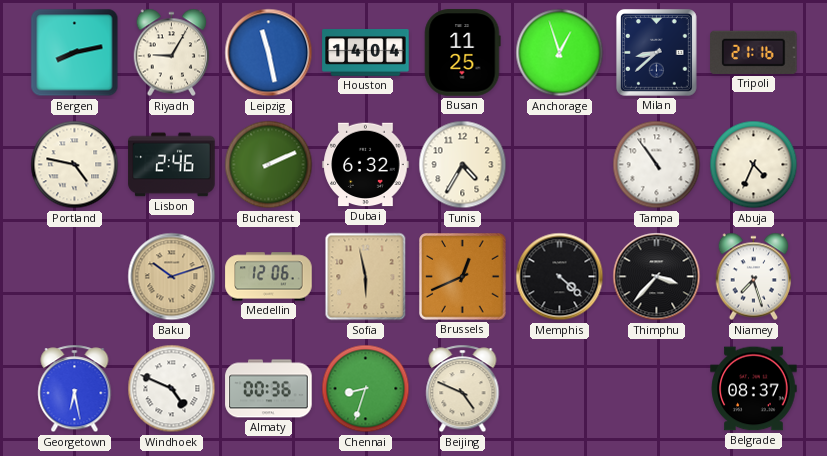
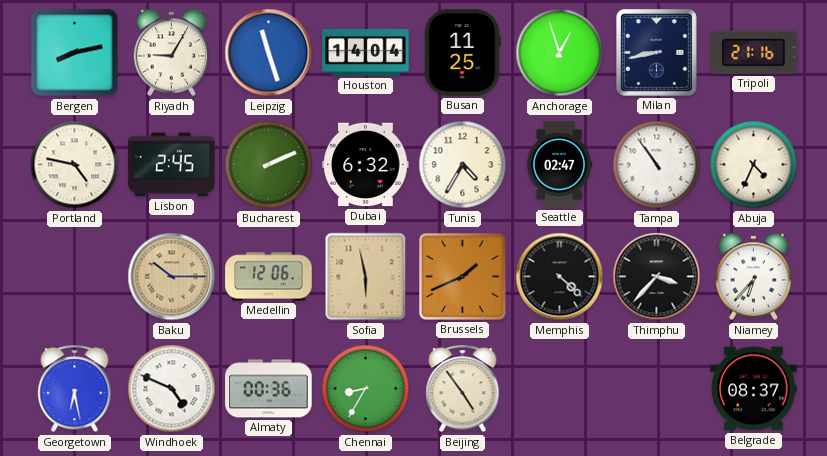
Leipzig: 11:28 -> 11:27 (269, 53)
Milan: 8:38 -> 8:43 (657, 53)
Lisbon: 2:46 -> 2:45 (172, 165)
Seattle: none -> 02:47 (559, 165)
Baku: 10:12 -> 10:15 (172, 277)
Brussels: 12:41 -> 1:41 (463, 277)
Niamey: 7:27 -> 6:37 (754, 277)
Chennai: 8:33 -> 8:35 (366, 389)
Beijing: 4:49 -> 4:54 (463, 389)
